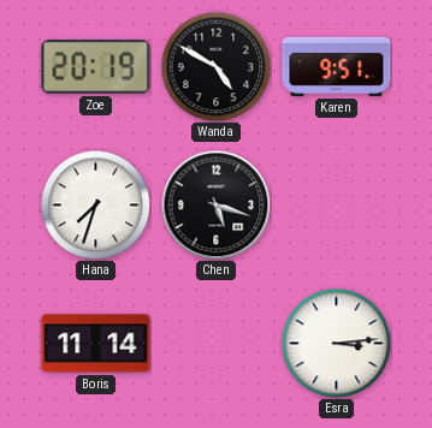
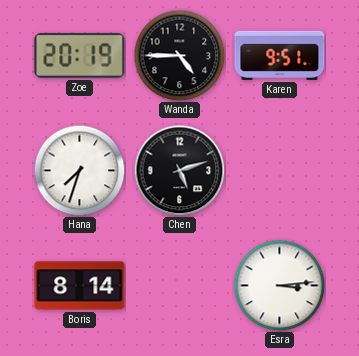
Wanda: 4:50 -> 4:45 (179, 55)
Chen: 5:18 -> 5:12 (179, 170)
Boris: 11:14 -> 8:14 (80, 286)
